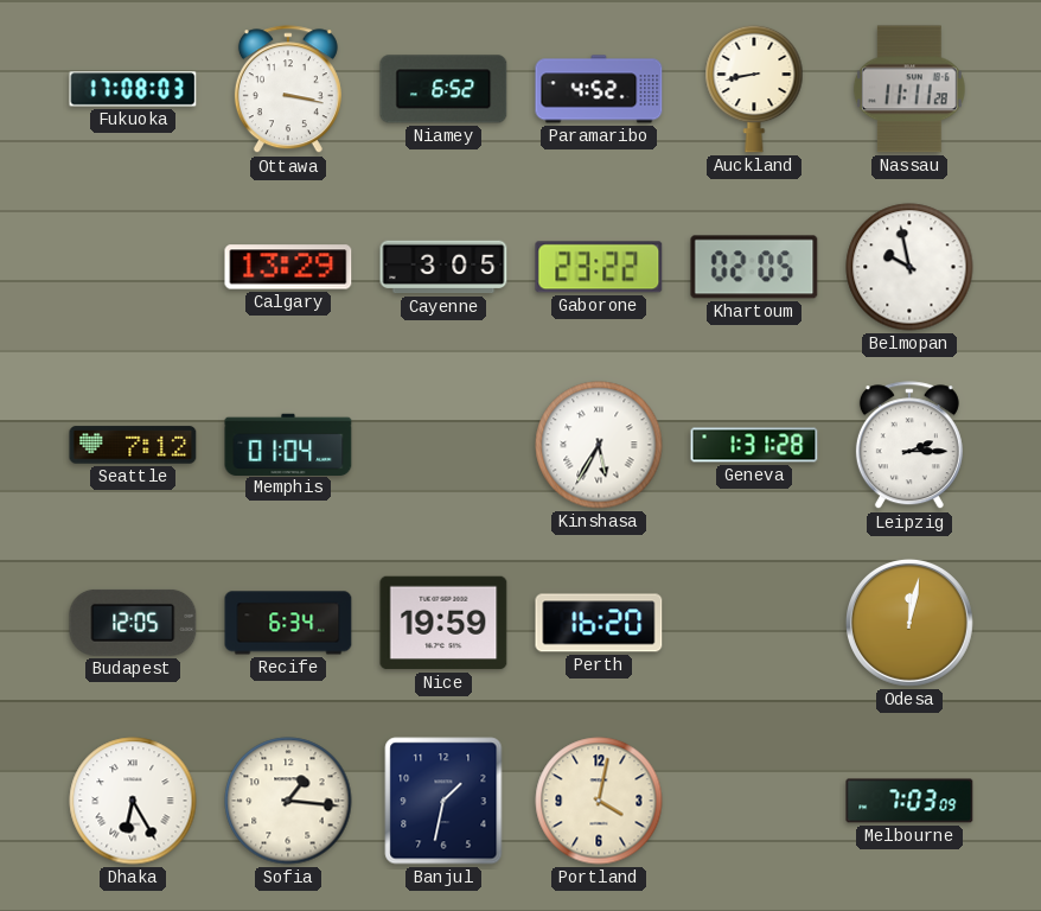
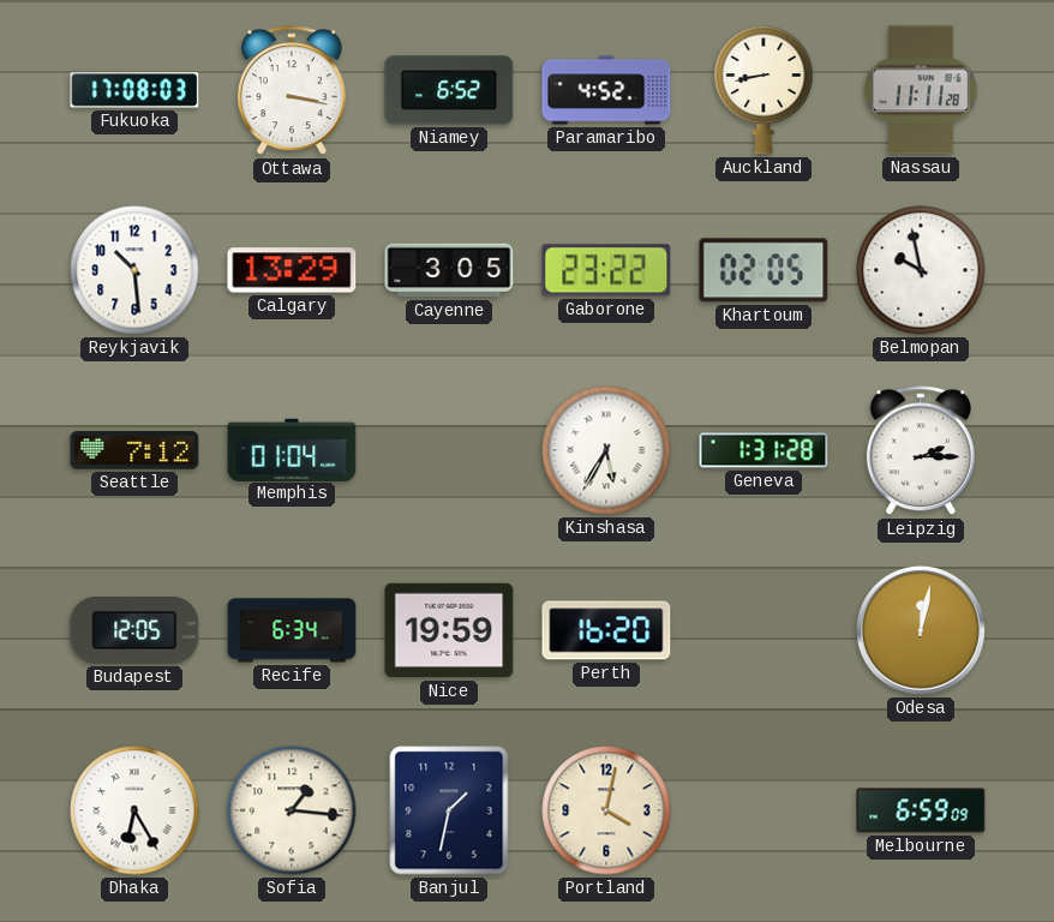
Reykjavik: none -> 10:29 (134, 270)
Melbourne: 7:03 -> 6:59 (921, 810)
